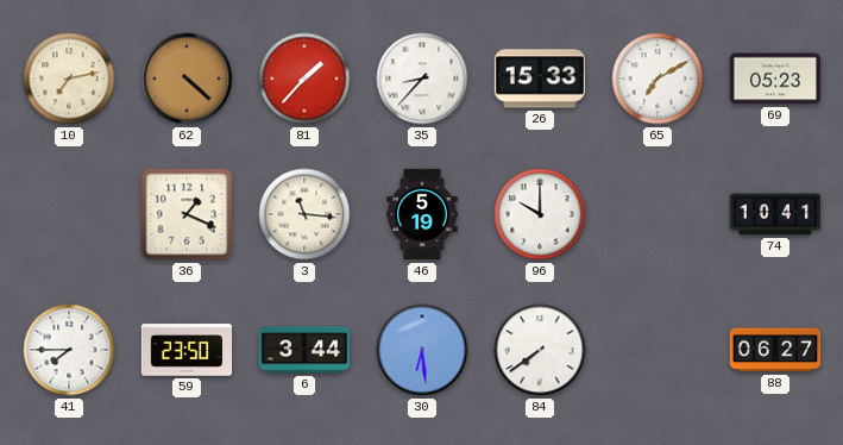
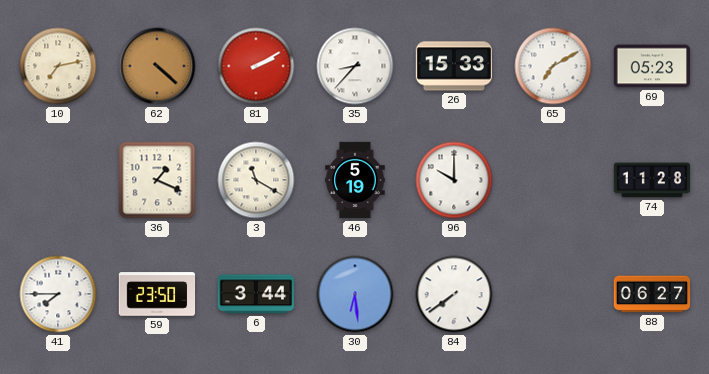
81: 1:37 -> 2:10 (256, 66)
3: 11:16 -> 11:20 (256, 180)
74: 10:41 -> 11:28 (652, 180)
